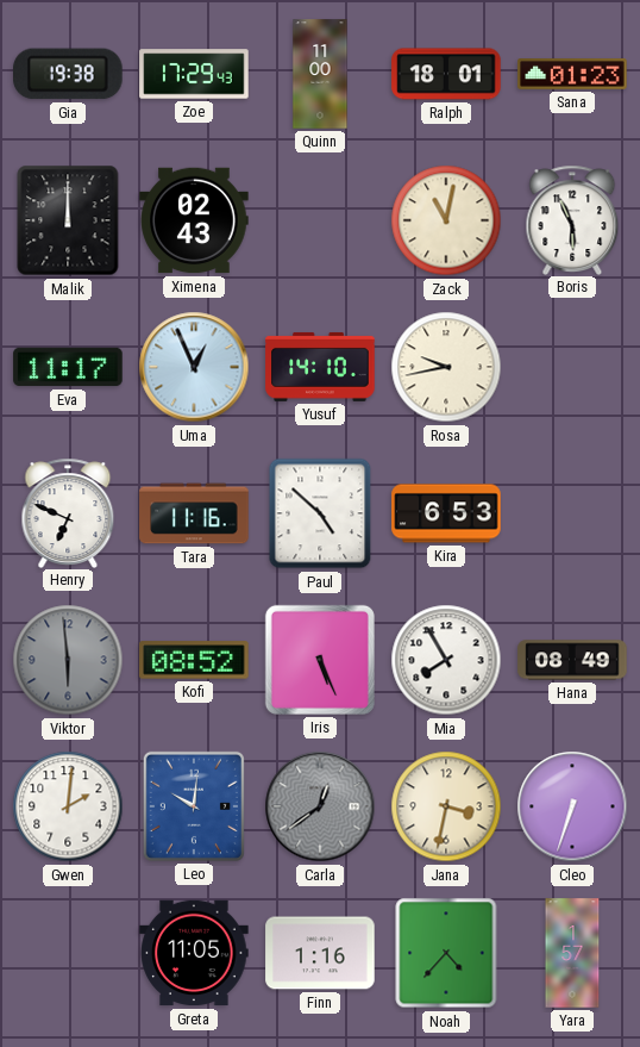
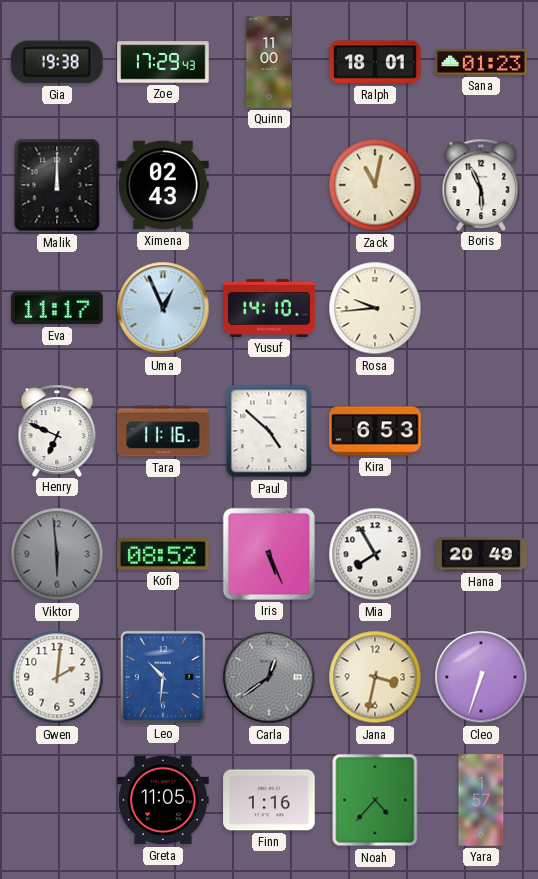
Rosa: 9:43 -> 9:44 (375, 308)
Hana: 08:49 -> 20:49 (481, 554)
Leo: 10:01 -> 10:31 (163, 677)
